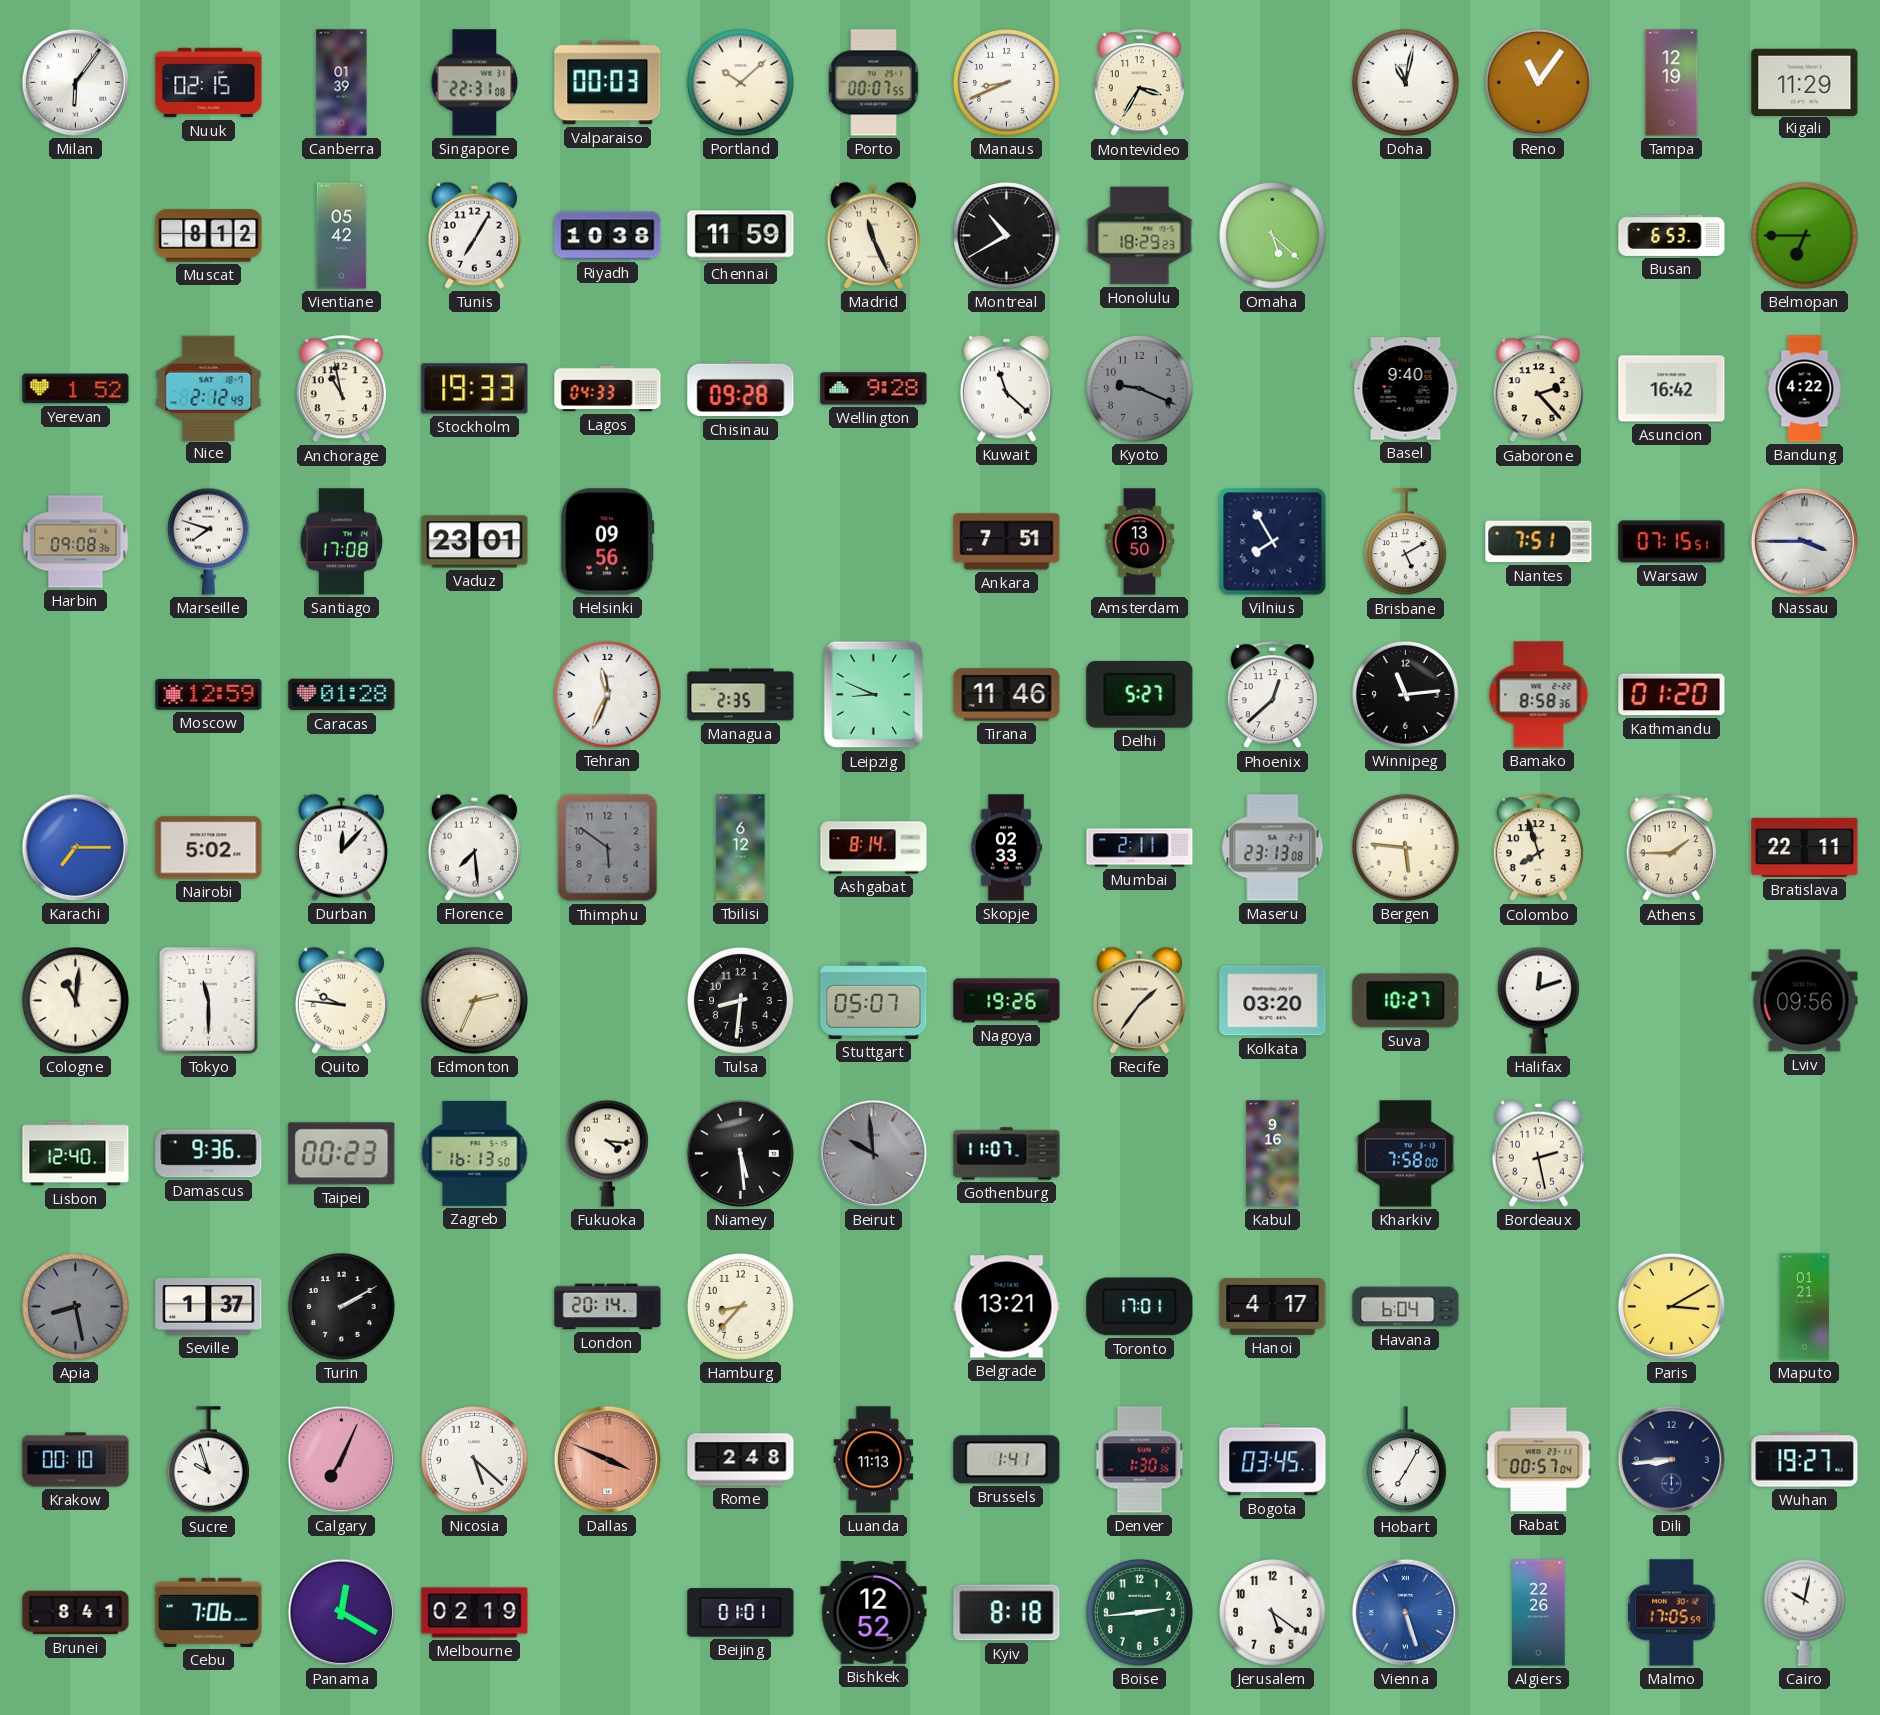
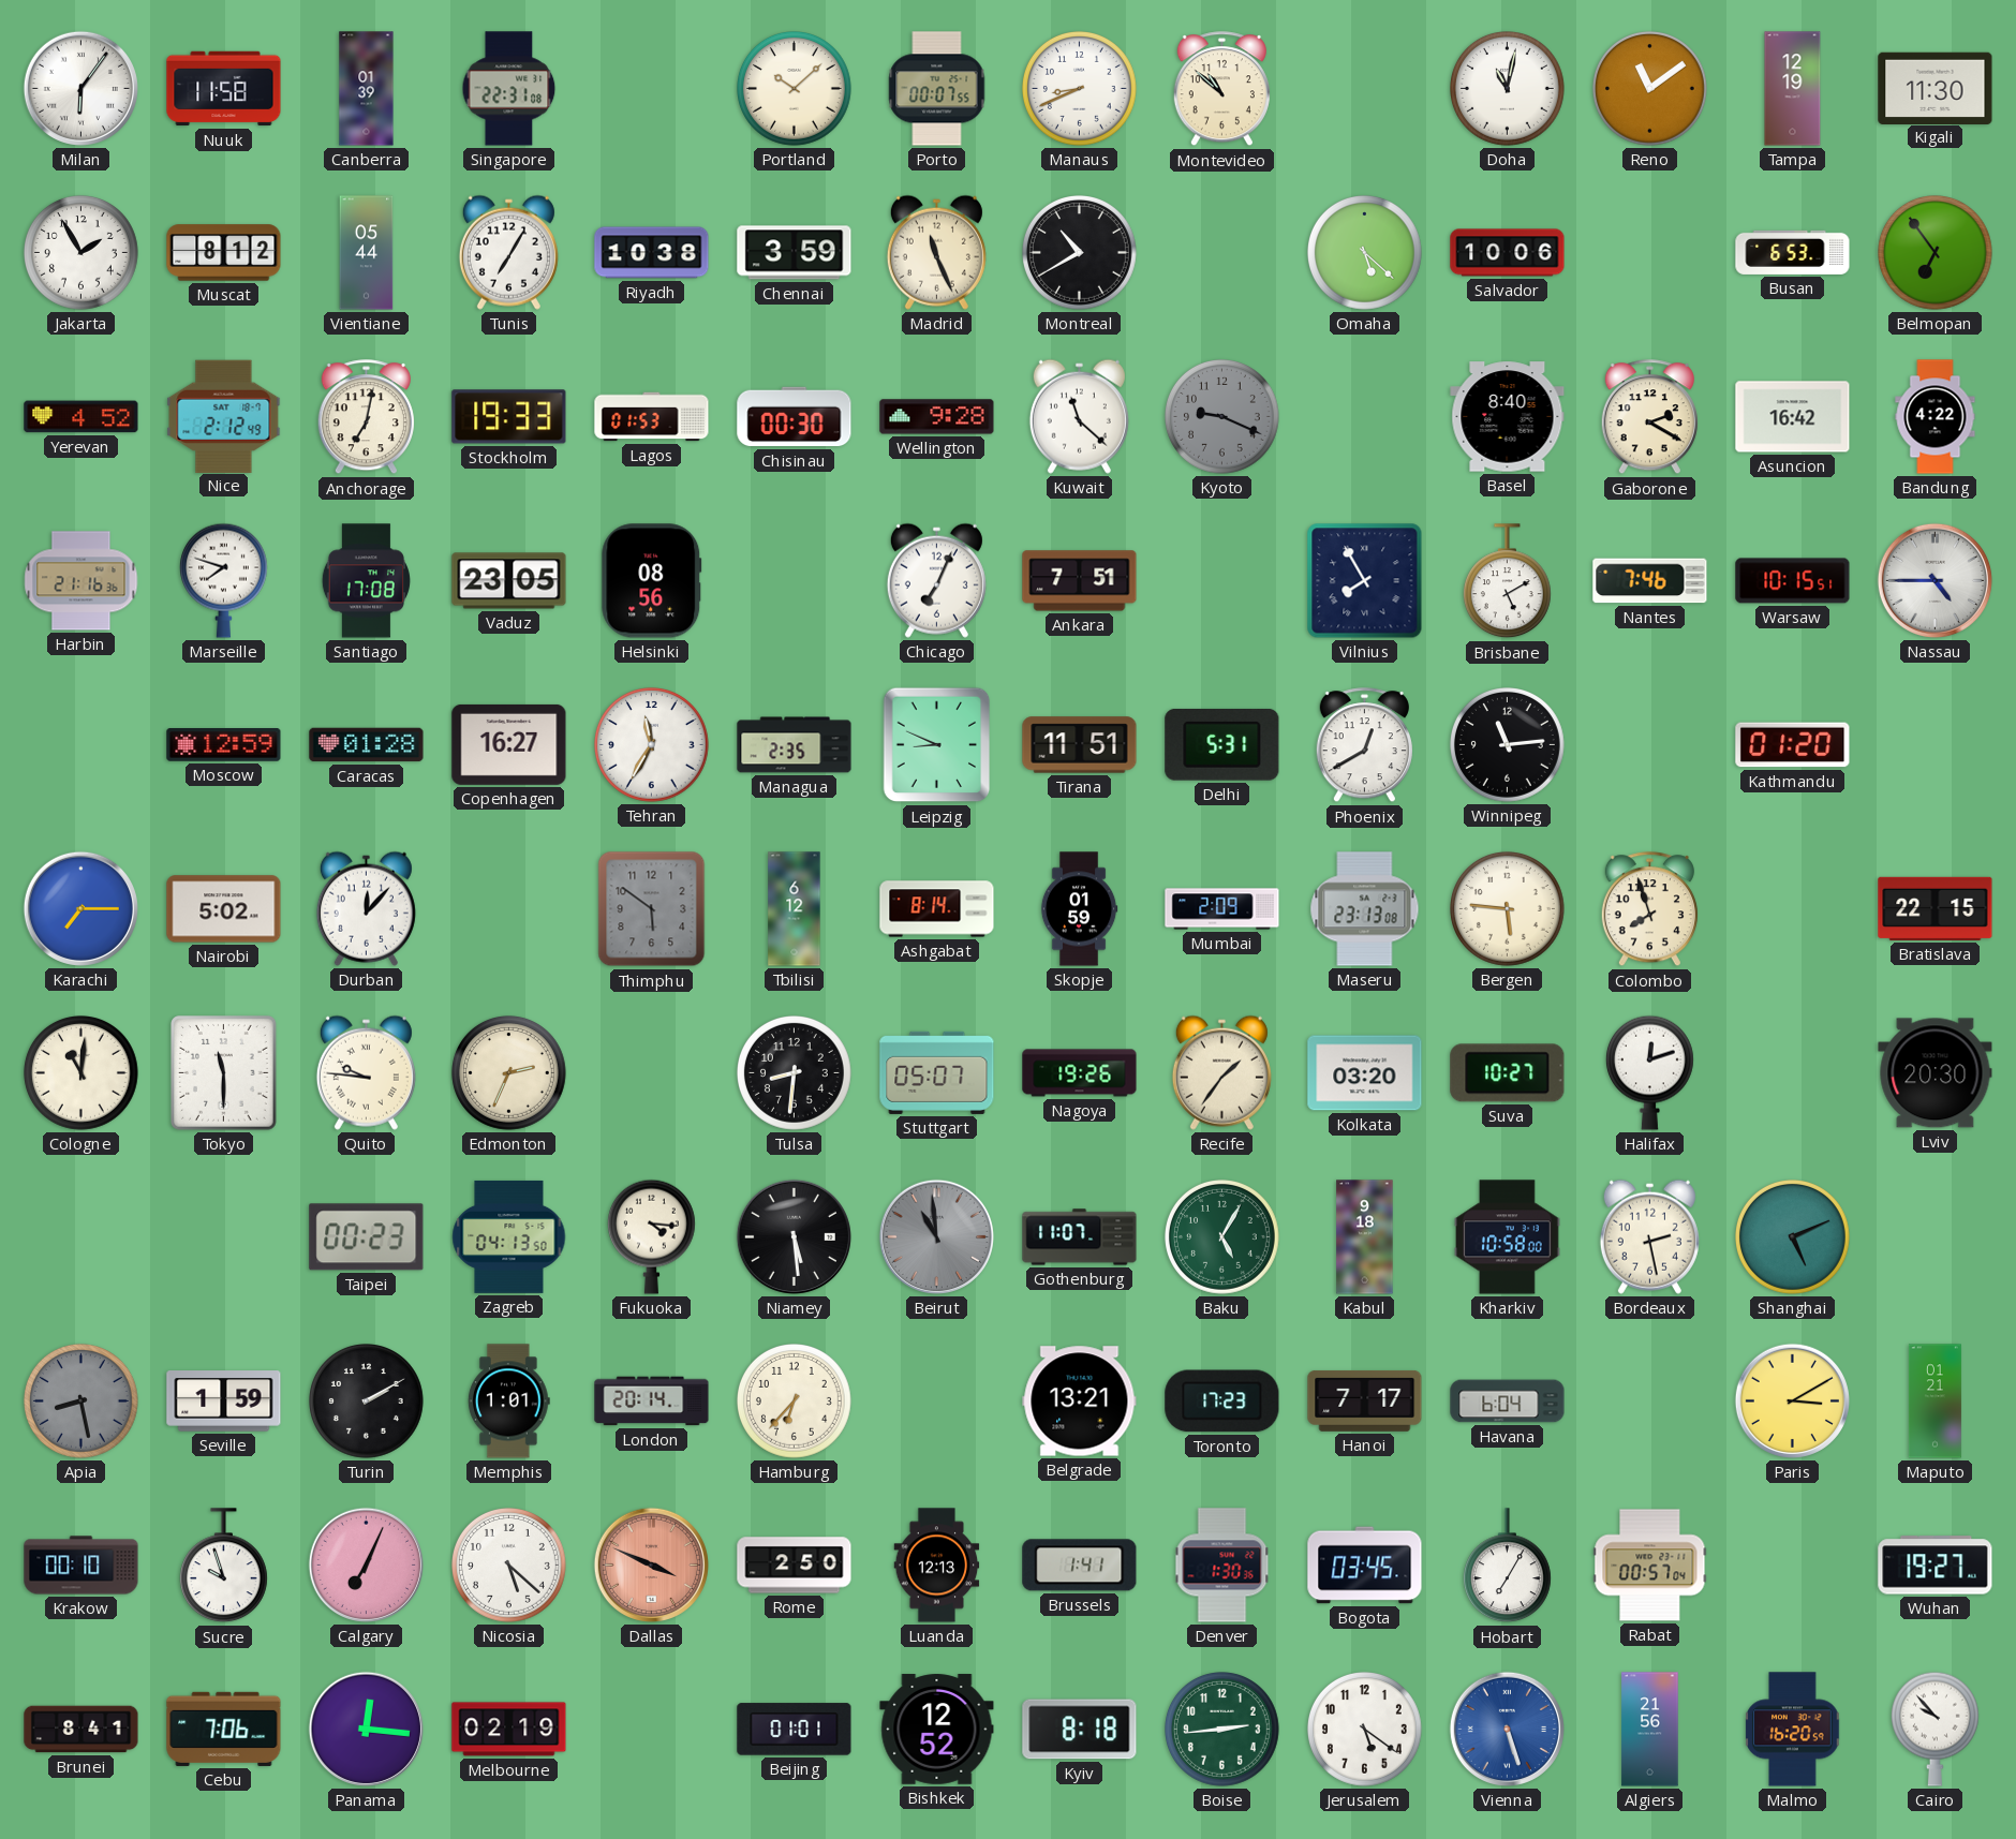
Nuuk: 02:15 -> 11:58 (224, 89)
Valparaiso: 00:03 -> none (608, 83)
Montevideo: 3:35 -> 10:52 (1221, 89)
Reno: 11:06 -> 11:09 (1650, 89)
Kigali: 11:29 -> 11:30 (1936, 88)
Jakarta: none -> 1:55 (81, 253)
Vientiane: 05:42 -> 05:44 (367, 253)
Chennai: 11:59 -> 3:59 (795, 253)
Honolulu: 18:29 -> none (1140, 236)
Salvador: none -> 10:06 (1508, 253)
Belmopan: 6:45 -> 6:54 (1936, 253)
Yerevan: 1:52 -> 4:52 (81, 417)
Anchorage: 10:58 -> 7:02 (366, 417)
Lagos: 04:33 -> 01:53 (652, 417)
Chisinau: 09:28 -> 00:30 (795, 417)
Basel: 9:40 -> 8:40 (1508, 417)
Gaborone: 2:23 -> 2:20 (1649, 417)
Harbin: 09:08 -> 21:16 (81, 581)
Vaduz: 23:01 -> 23:05 (509, 581)
Helsinki: 09:56 -> 08:56 (652, 581)
Chicago: none -> 7:04 (936, 580)
Amsterdam: 13:50 -> none (1140, 542)
Nantes: 7:51 -> 7:46 (1650, 581)
Warsaw: 07:15 -> 10:15 (1793, 581)
Nassau: 3:45 -> 4:45 (1935, 580)
Copenhagen: none -> 16:27 (509, 744)
Tehran: 11:34 -> 11:35 (652, 745)
Tirana: 11:46 -> 11:51 (1080, 745)
Delhi: 5:27 -> 5:31 (1222, 744)
Phoenix: 12:38 -> 12:40 (1364, 745)
Bamako: 8:58 -> none (1539, 695)
Florence: 7:29 -> none (474, 847)
Skopje: 02:33 -> 01:59 (1079, 909)
Mumbai: 2:11 -> 2:09 (1222, 909)
Athens: 1:45 -> none (1671, 848)
Bratislava: 22:11 -> 22:15 (1936, 908)
Lviv: 09:56 -> 20:30 (1936, 1073)
Lisbon: 12:40 -> none (76, 1154)
Damascus: 9:36 -> none (209, 1154)
Zagreb: 16:13 -> 04:13 (509, 1236)
Beirut: 9:59 -> 10:59 (936, 1236)
Baku: none -> 5:05 (1222, 1237)
Kabul: 9:16 -> 9:18 (1365, 1237)
Kharkiv: 7:58 -> 10:58 (1507, 1237)
Shanghai: none -> 5:11 (1793, 1237)
Seville: 1:37 -> 1:59 (224, 1402)
Memphis: none -> 1:01 (508, 1402)
Hamburg: 8:37 -> 6:37 (795, 1402)
Toronto: 17:01 -> 17:23 (1222, 1402)
Hanoi: 4:17 -> 7:17 (1365, 1400)
Rome: 2:48 -> 2:50 (795, 1566)
Luanda: 11:13 -> 12:13 (937, 1566)
Dili: 8:44 -> none (1671, 1459)
Panama: 12:20 -> 12:16 (366, 1729)
Algiers: 22:26 -> 21:56 (1650, 1730)
Malmo: 17:05 -> 16:20 (1793, 1730)
Cairo: 10:02 -> 9:53 (1935, 1729)
